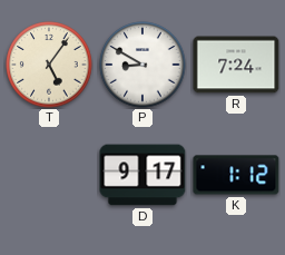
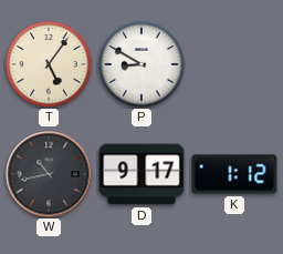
R: 7:24 -> none (236, 65)
W: none -> 10:43 (49, 174)
